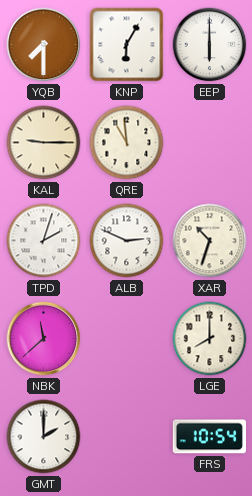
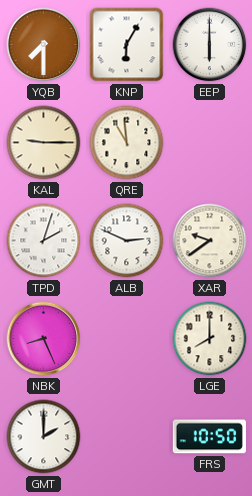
XAR: 10:33 -> 9:39 (210, 241)
NBK: 11:38 -> 8:26 (44, 339)
FRS: 10:54 -> 10:50 (209, 437)
